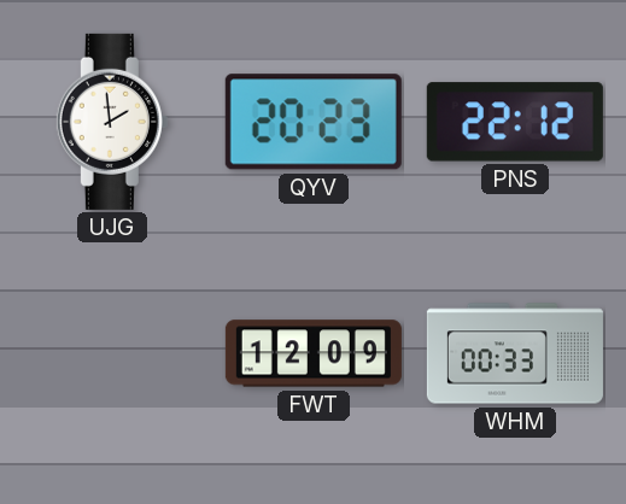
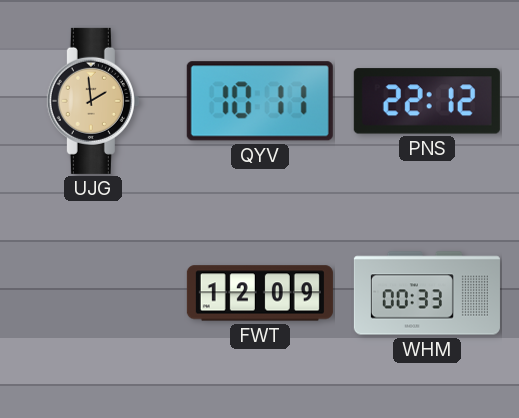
UJG dial: white -> champagne (93, 101)
QYV: 20:23 -> 10:11 (260, 101)
